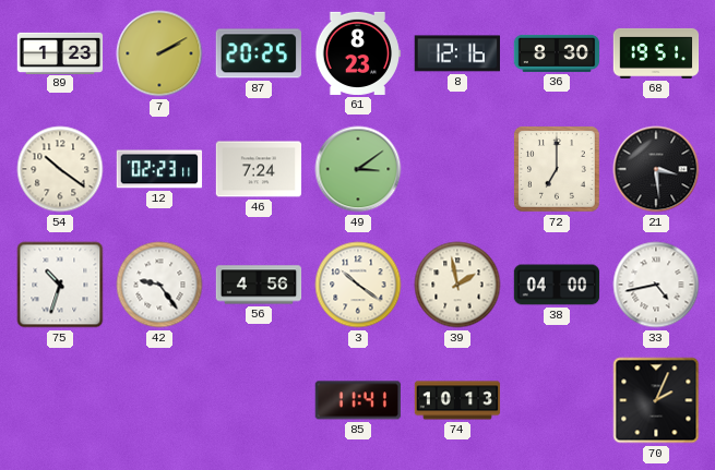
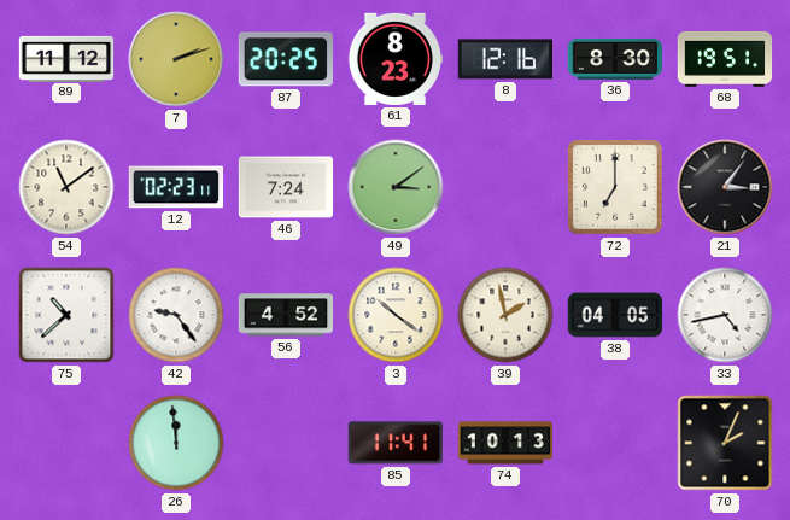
89: 1:23 -> 11:12 (66, 58)
7: 2:10 -> 2:12 (176, 59)
54: 10:21 -> 11:09 (66, 187)
21: 3:29 -> 3:06 (725, 187)
75: 10:33 -> 10:38 (66, 315)
56: 4:56 -> 4:52 (286, 315)
38: 04:00 -> 04:05 (615, 315)
26: none -> 11:59 (176, 443)
